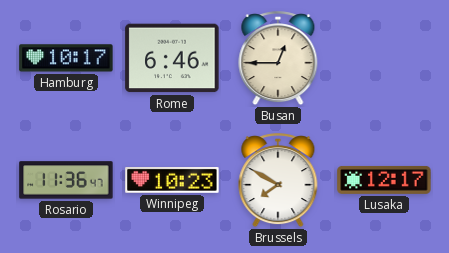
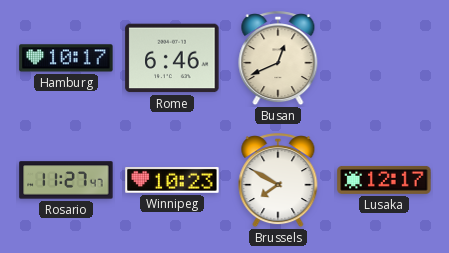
Busan: 12:45 -> 12:41 (278, 59)
Rosario: 11:36 -> 11:27 (66, 180)
